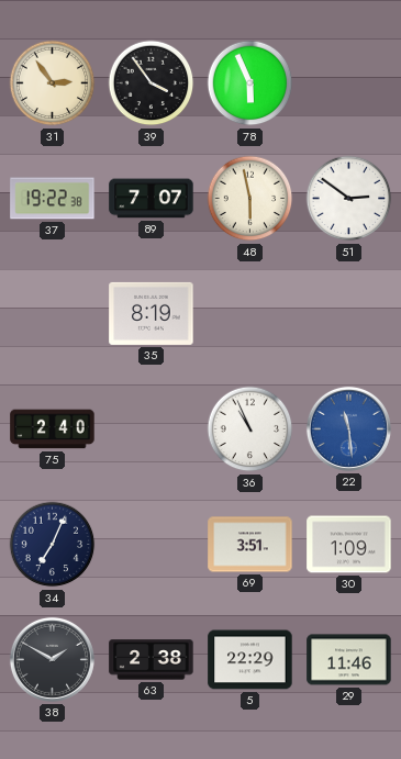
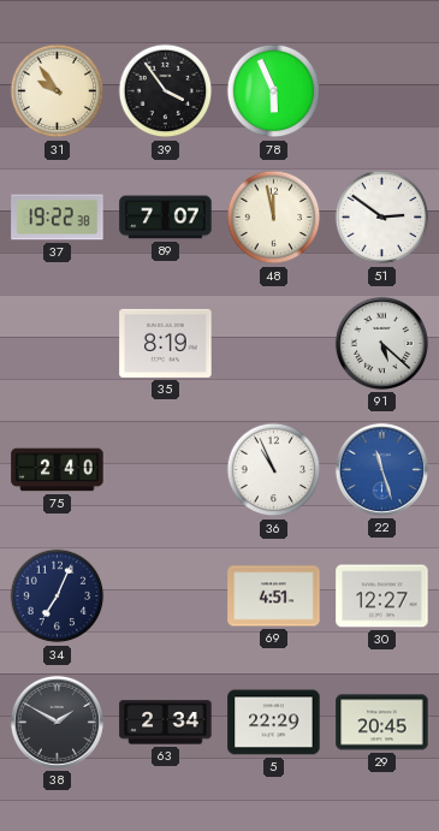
31: 2:54 -> 9:54 (58, 91)
48: 5:58 -> 11:58 (274, 218)
91: none -> 5:22 (381, 343)
22: 11:29 -> 11:27 (381, 469)
69: 3:51 -> 4:51 (274, 596)
30: 1:09 -> 12:27 (382, 596)
63: 2:38 -> 2:34 (166, 723)
29: 11:46 -> 20:45 (382, 723)
